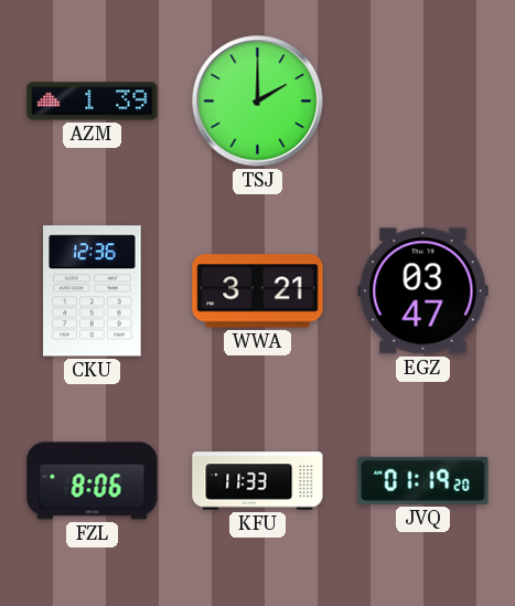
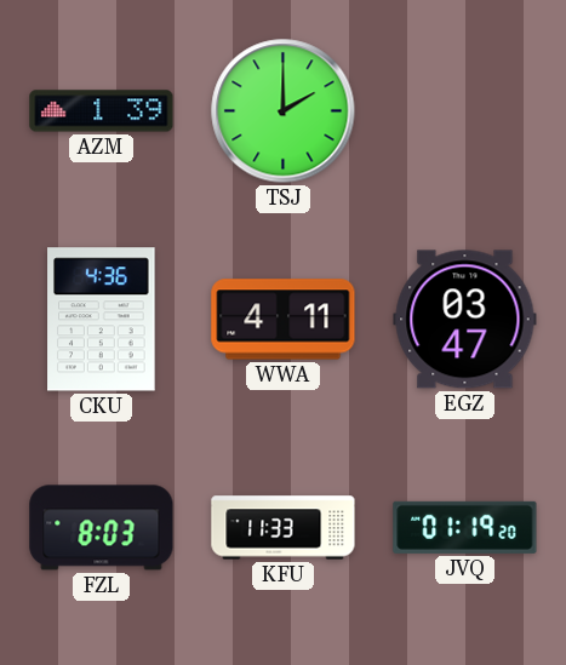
CKU: 12:36 -> 4:36 (102, 320)
WWA: 3:21 -> 4:11 (284, 320)
FZL: 8:06 -> 8:03 (102, 528)
